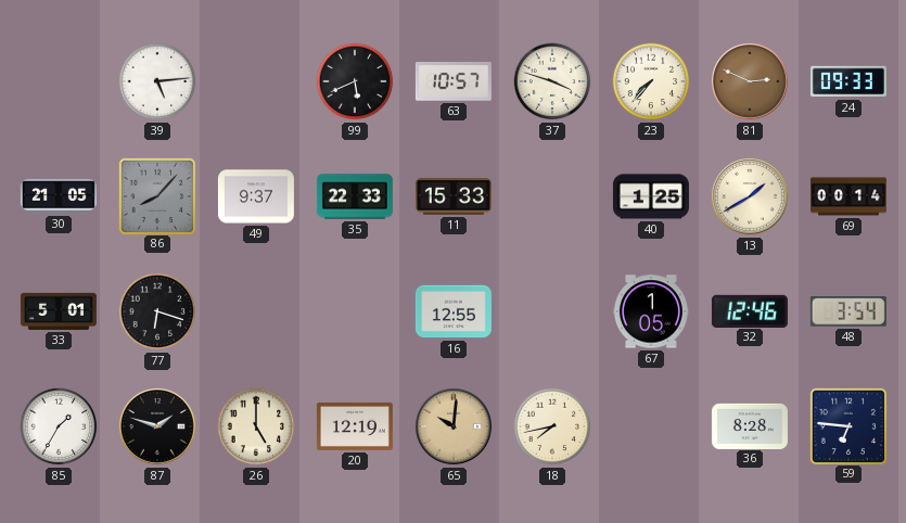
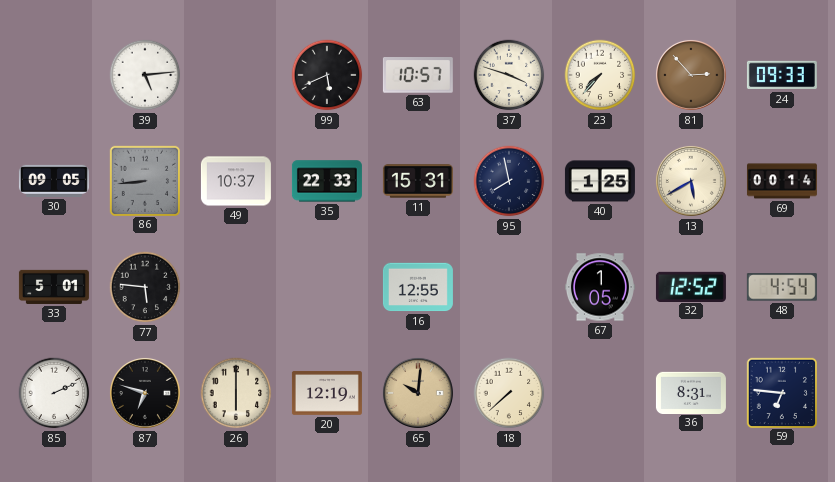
81: 2:49 -> 2:53 (691, 75)
30: 21:05 -> 09:05 (54, 181)
86: 8:07 -> 8:44 (144, 180)
49: 9:37 -> 10:37 (236, 181)
11: 15:33 -> 15:31 (418, 181)
95: none -> 7:58 (509, 181)
13: 1:40 -> 5:40 (691, 181)
77: 6:18 -> 5:46 (145, 287)
32: 12:46 -> 12:52 (691, 286)
48: 3:54 -> 4:54 (782, 287)
85: 1:35 -> 2:11 (54, 393)
87: 1:48 -> 6:48 (145, 393)
26: 5:00 -> 6:00 (236, 393)
18: 7:43 -> 7:38 (509, 393)
36: 8:28 -> 8:31 (691, 392)
